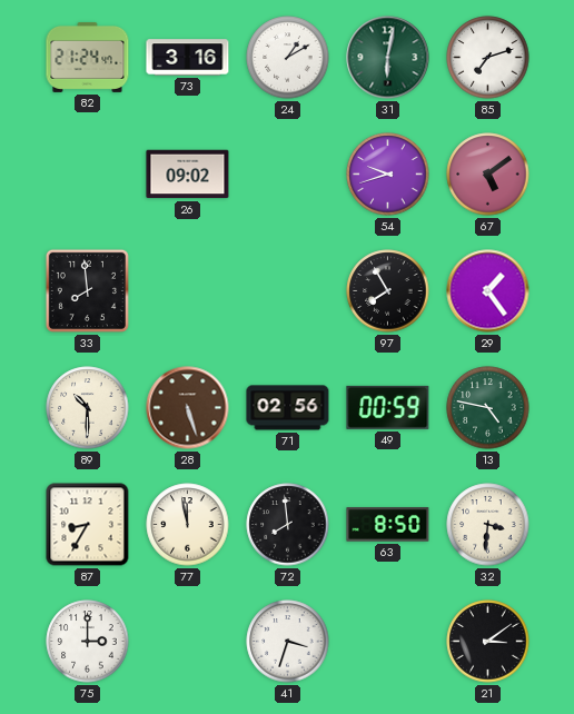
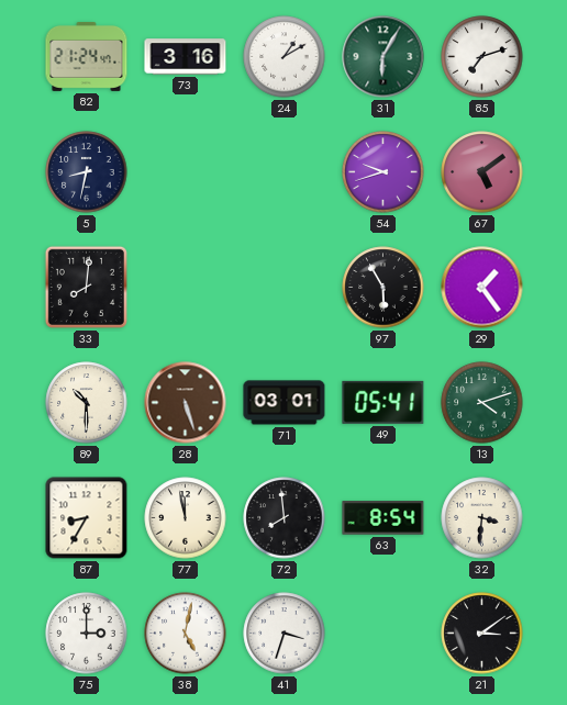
31: 6:02 -> 6:05 (383, 57)
5: none -> 8:32 (87, 172)
26: 09:02 -> none (188, 175)
33: 7:59 -> 8:01 (86, 287)
97: 7:55 -> 5:55 (383, 288)
71: 02:56 -> 03:01 (285, 403)
49: 00:59 -> 05:41 (383, 402)
13: 4:47 -> 4:12 (482, 403)
63: 8:50 -> 8:54 (383, 518)
38: none -> 5:02 (186, 634)
